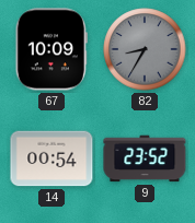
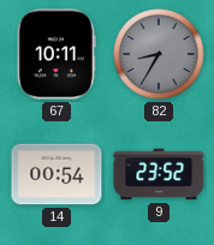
67: 10:09 -> 10:11 (57, 54)
